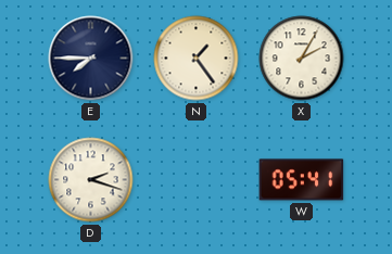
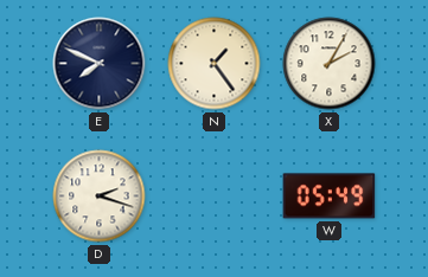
E: 7:45 -> 7:49 (100, 64)
W: 05:41 -> 05:49 (330, 197)
